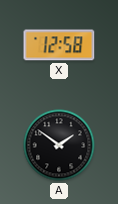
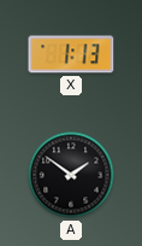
X: 12:58 -> 1:13 (71, 54)
